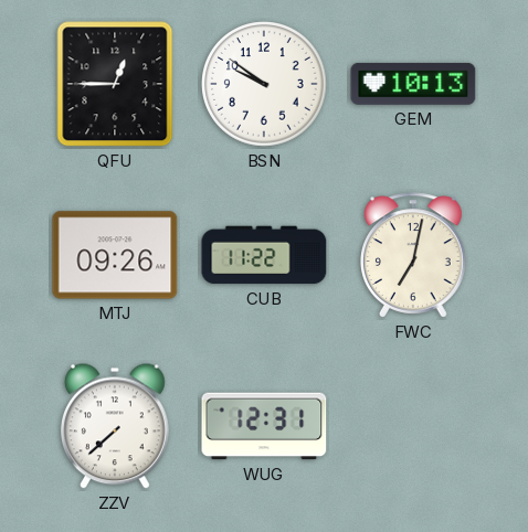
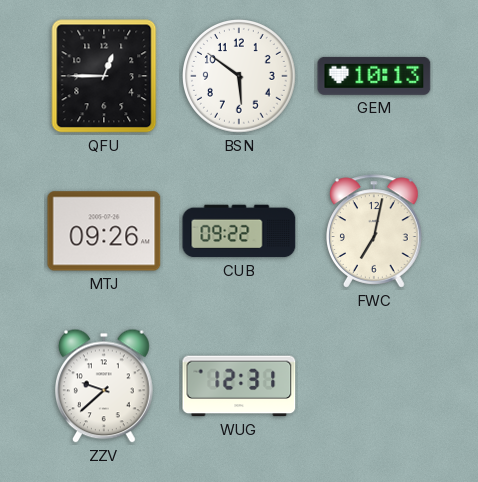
BSN: 9:51 -> 5:51 (240, 77)
CUB: 11:22 -> 09:22 (239, 231)
ZZV: 7:38 -> 9:38 (105, 386)
